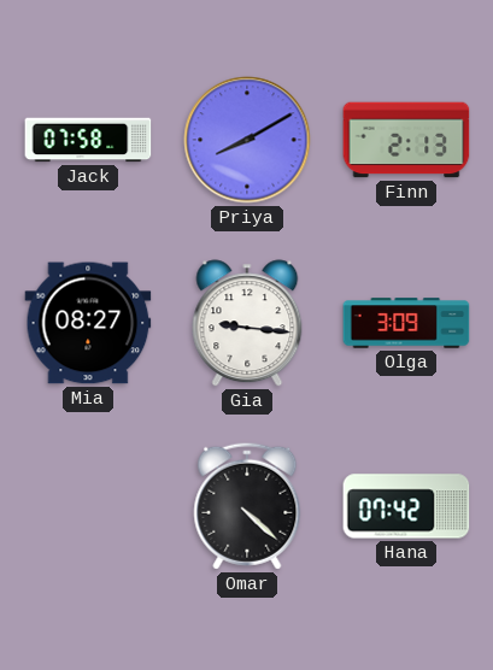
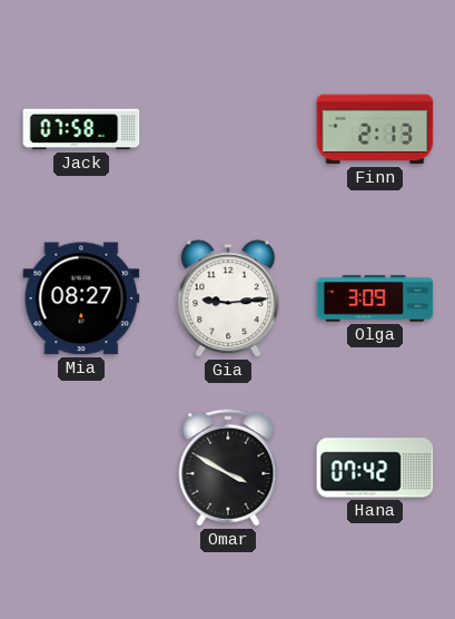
Priya: 8:10 -> none (247, 140)
Gia: 9:16 -> 9:14 (228, 298)
Omar: 4:22 -> 3:50 (228, 468)
